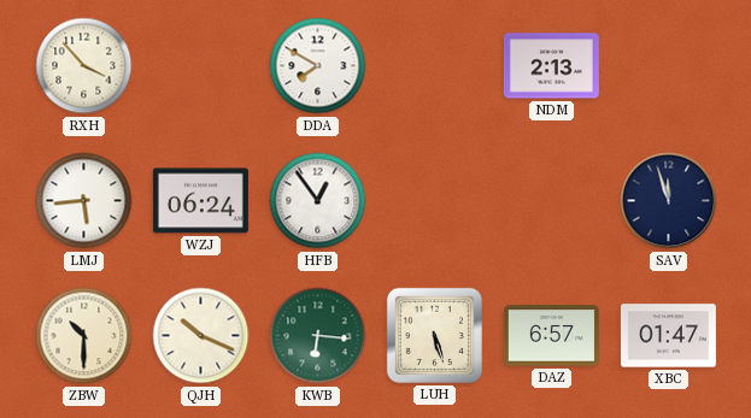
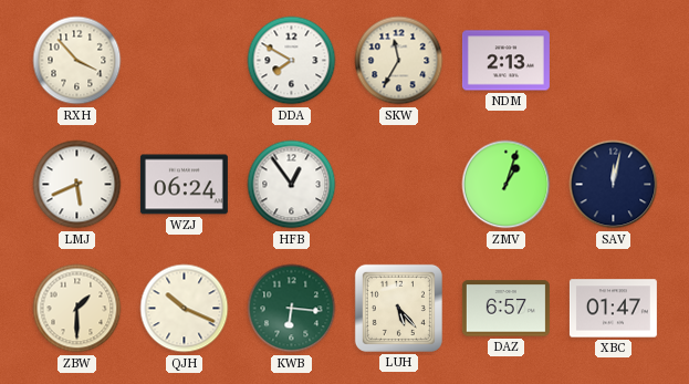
SKW: none -> 11:35 (399, 61)
LMJ: 5:44 -> 5:41 (77, 185)
ZMV: none -> 1:03 (507, 185)
SAV: 11:57 -> 12:02 (614, 185)
ZBW: 10:30 -> 1:30 (77, 309)
LUH: 5:27 -> 5:23 (398, 308)
